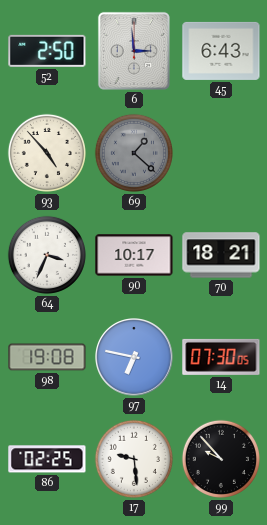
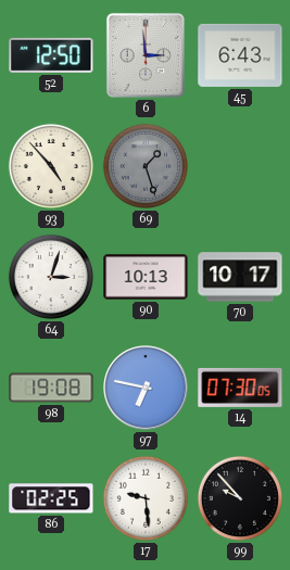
52: 2:50 -> 12:50 (51, 55)
69: 1:22 -> 1:27 (146, 166)
64: 3:34 -> 3:03 (51, 277)
90: 10:17 -> 10:13 (146, 277)
70: 18:21 -> 10:17 (240, 277)
